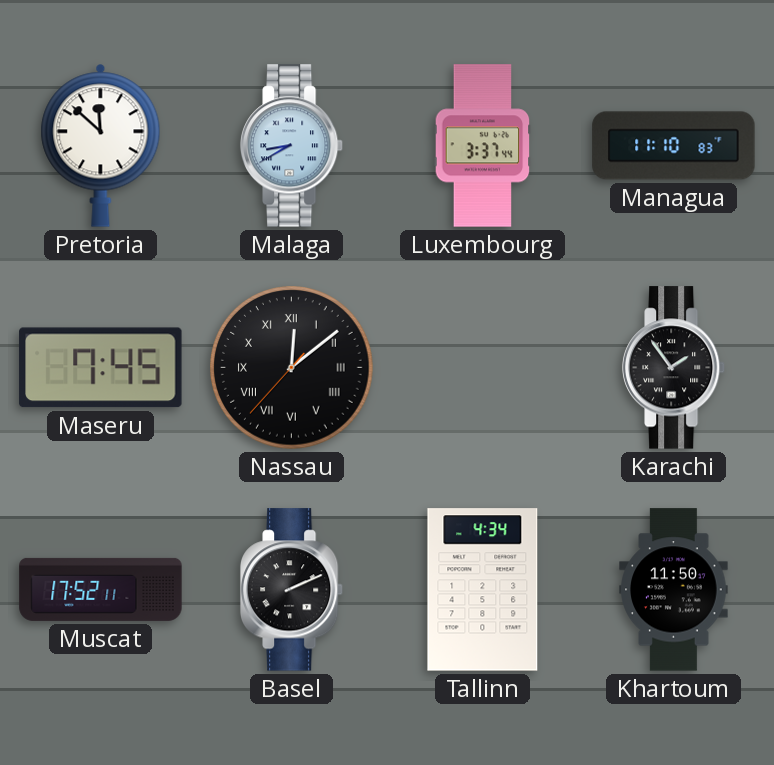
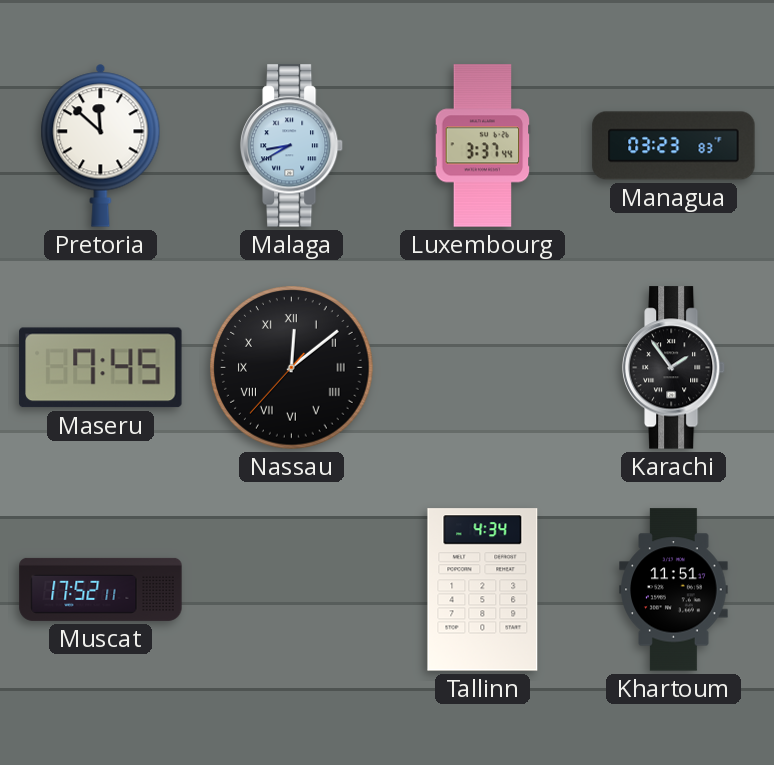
Managua: 11:10 -> 03:23 (674, 146)
Basel: 2:11 -> none (292, 590)
Khartoum: 11:50 -> 11:51 (674, 590)
